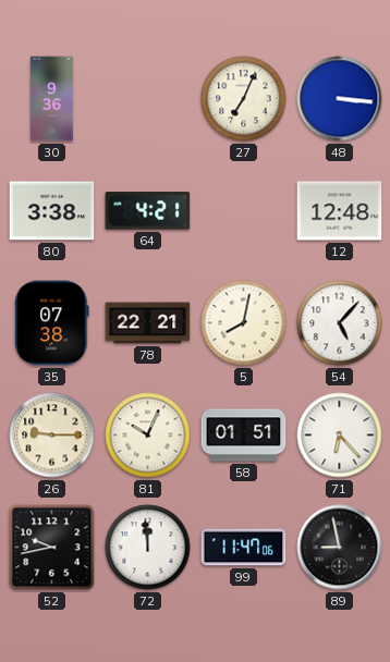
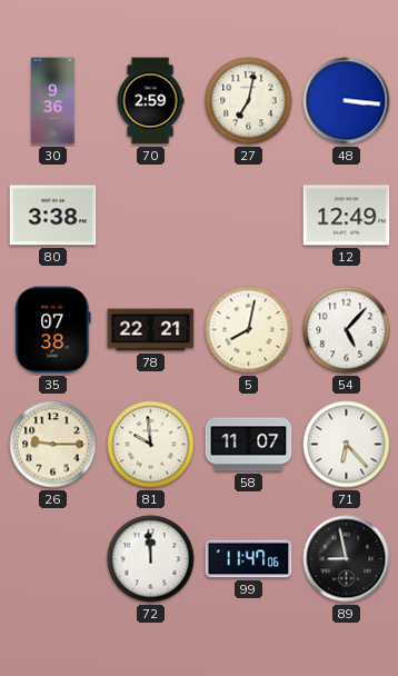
70: none -> 2:59 (150, 101)
27: 7:04 -> 7:02 (249, 101)
64: 4:21 -> none (148, 211)
12: 12:48 -> 12:49 (347, 216)
81: 10:04 -> 9:59 (151, 445)
58: 01:51 -> 11:07 (249, 445)
52: 9:43 -> none (52, 548)
